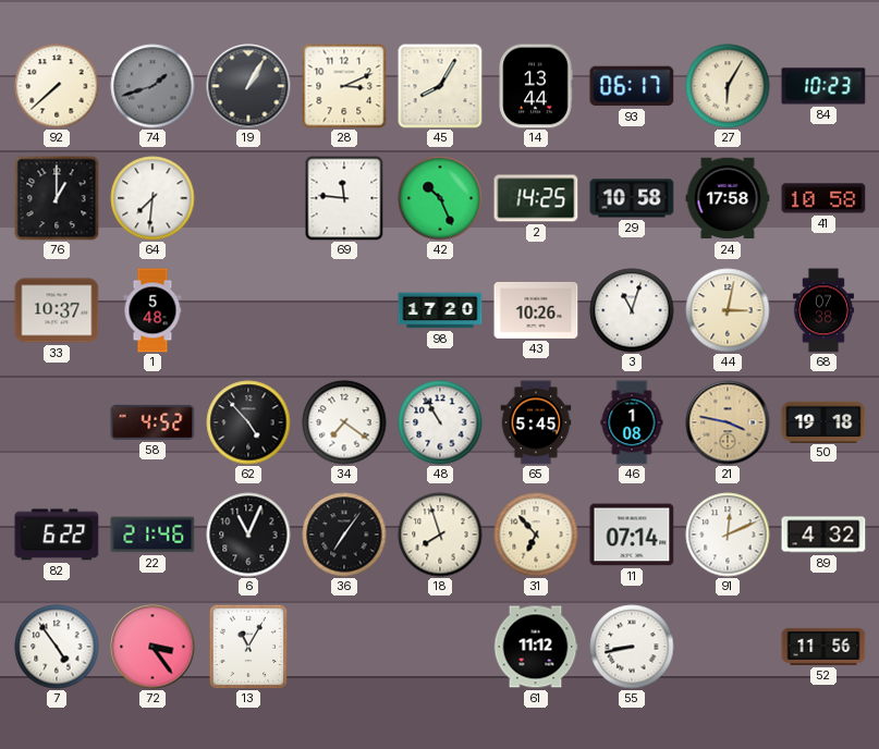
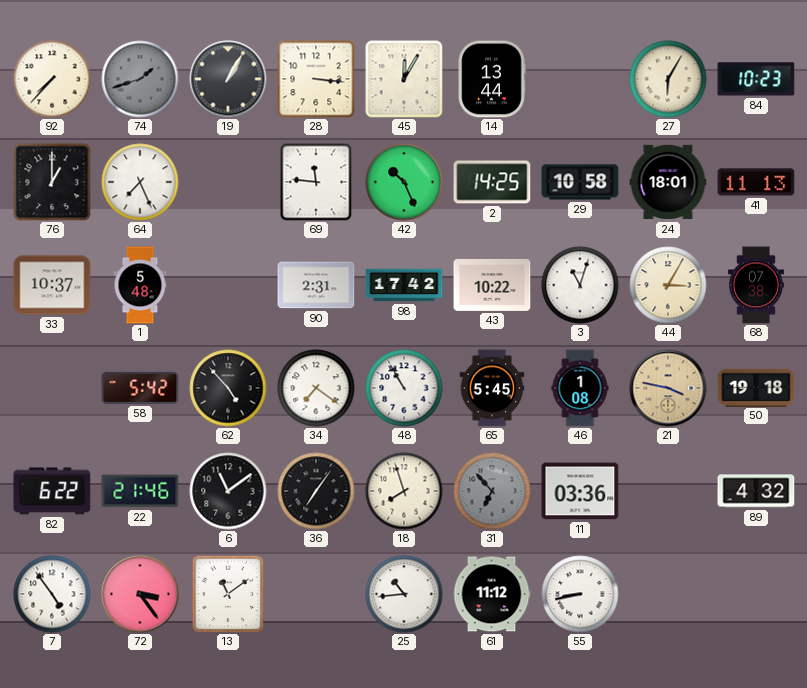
92: 7:38 -> 7:37 (52, 79)
28: 3:11 -> 3:16 (316, 79)
45: 8:05 -> 12:05 (404, 79)
93: 06:17 -> none (632, 86)
64: 7:31 -> 7:26 (140, 182)
24: 17:58 -> 18:01 (668, 182)
41: 10:58 -> 11:13 (756, 182)
90: none -> 2:31 (316, 285)
98: 17:20 -> 17:42 (404, 285)
43: 10:26 -> 10:22 (492, 285)
44: 3:02 -> 3:05 (668, 285)
58: 4:52 -> 5:42 (140, 388)
6: 11:04 -> 11:09 (228, 491)
31 dial: cream -> grey (492, 491)
11: 07:14 -> 03:36 (580, 491)
91: 12:11 -> none (728, 535)
13: 11:05 -> 11:09 (228, 594)
25: none -> 10:44 (404, 594)
52: 11:56 -> none (823, 647)
